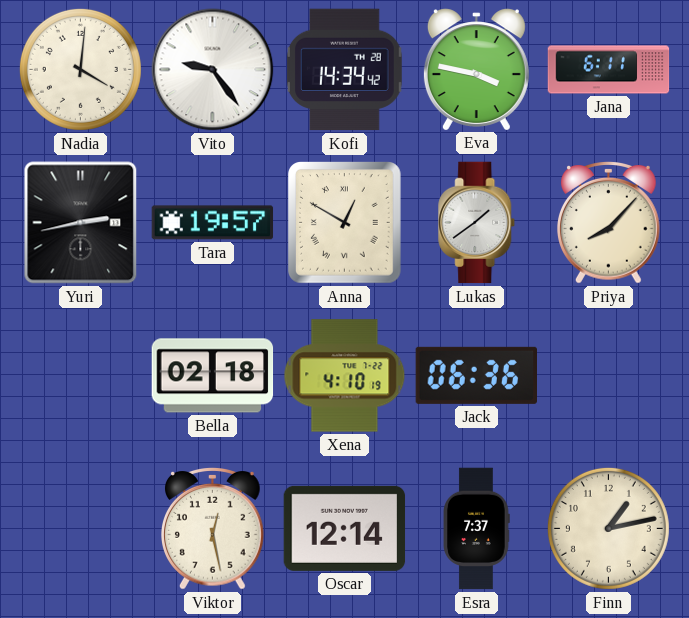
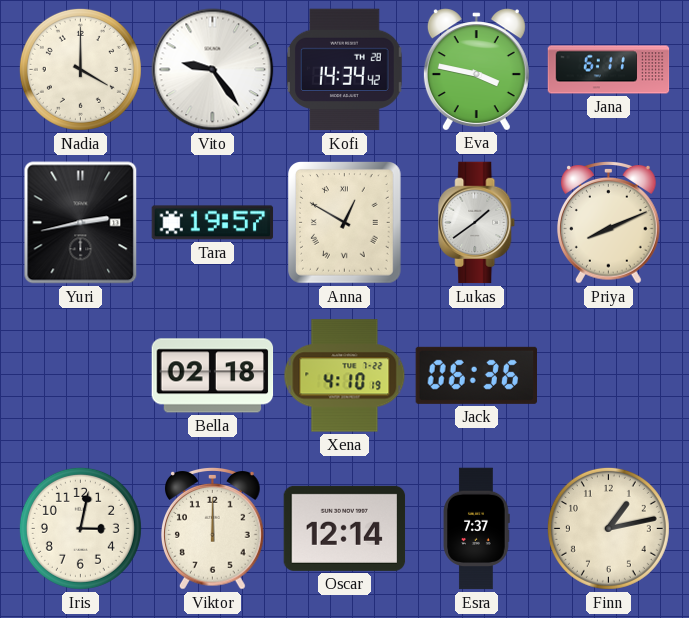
Nadia: 4:01 -> 4:00 (80, 69)
Priya: 8:07 -> 8:11 (609, 223)
Iris: none -> 3:02 (80, 528)
Viktor: 12:28 -> 12:00 (213, 529)
